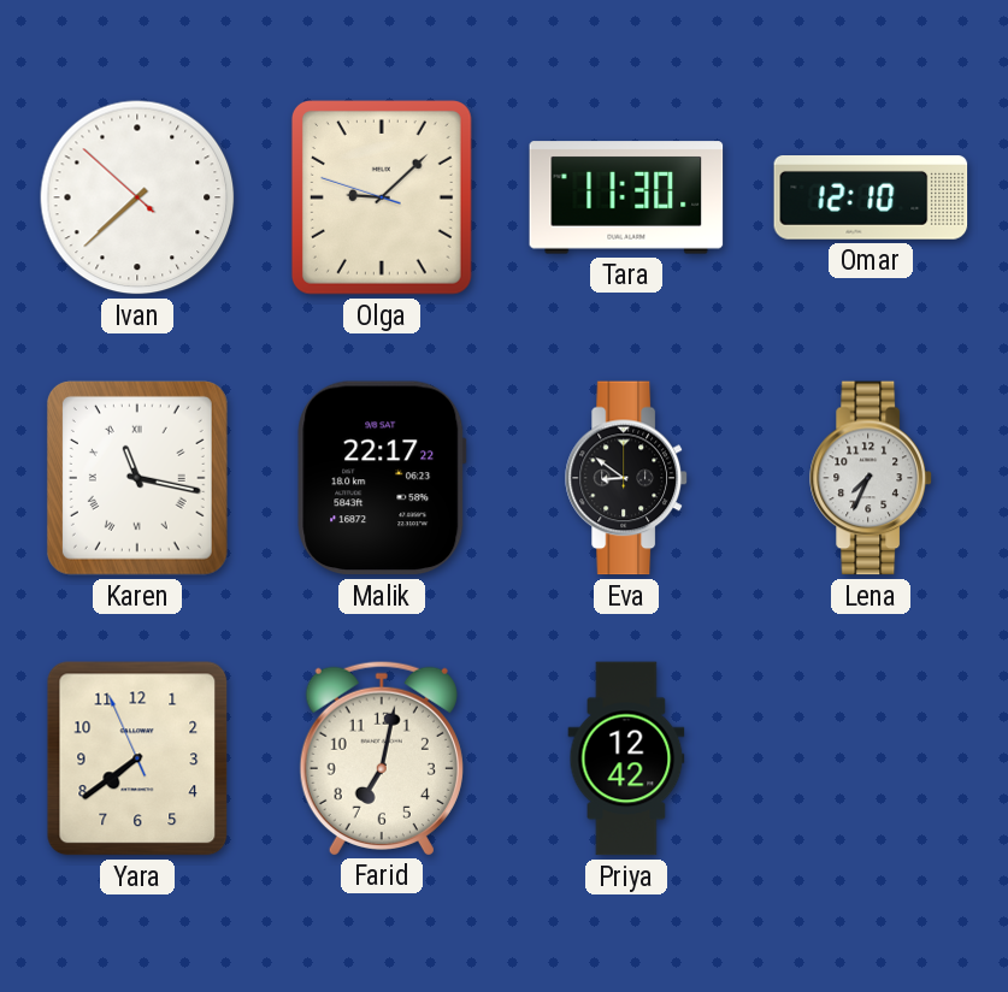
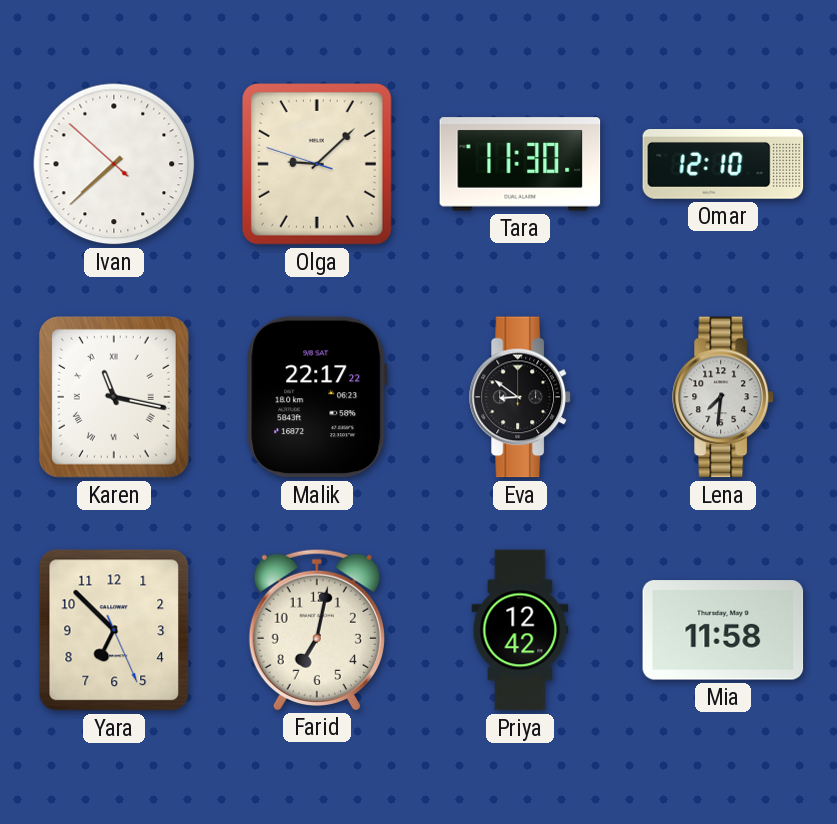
Lena: 7:34 -> 7:31 (723, 397)
Yara: 7:38 -> 6:52 (114, 630)
Mia: none -> 11:58 (723, 630)
